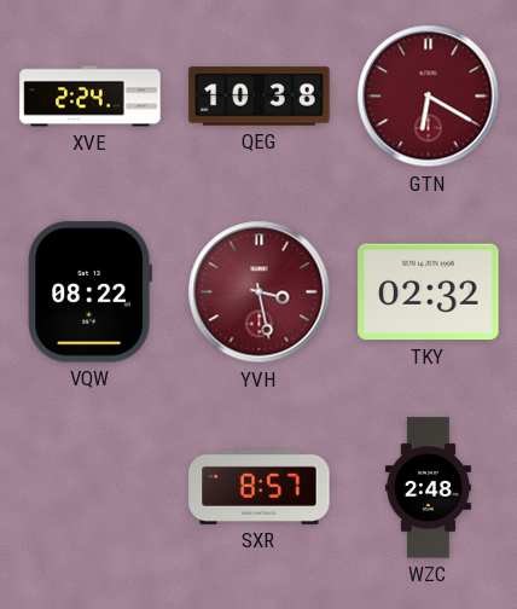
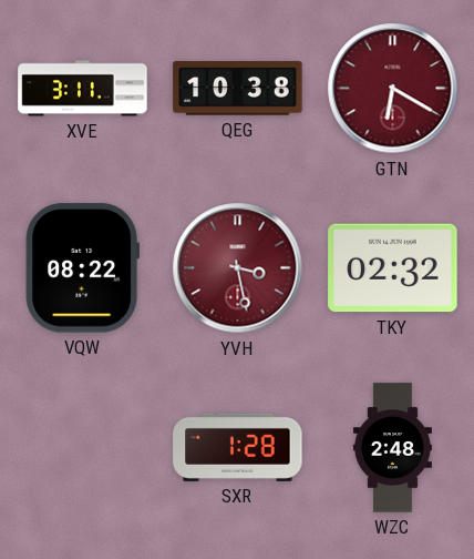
XVE: 2:24 -> 3:11 (83, 89)
SXR: 8:57 -> 1:28 (238, 447)
